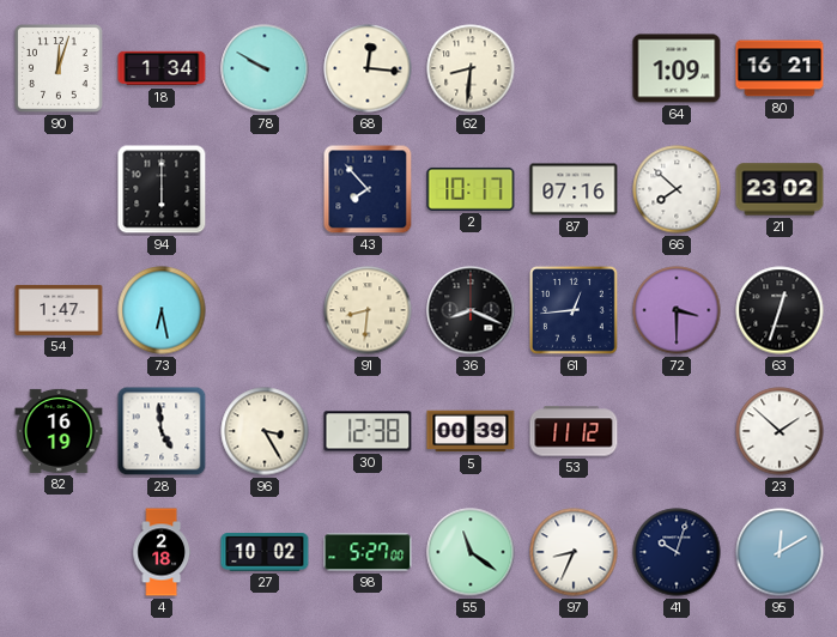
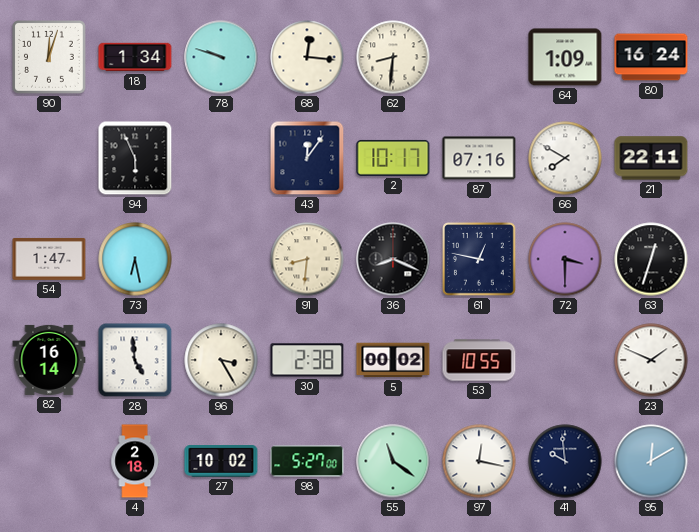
78: 9:50 -> 9:48 (221, 57)
80: 16:21 -> 16:24 (651, 57)
94: 6:00 -> 5:56 (135, 158)
43: 7:53 -> 12:06 (307, 158)
66: 7:52 -> 7:50 (565, 158)
21: 23:02 -> 22:11 (651, 158)
61: 12:44 -> 12:47 (480, 260)
82: 16:19 -> 16:14 (49, 360)
30: 12:38 -> 2:38 (307, 360)
5: 00:39 -> 00:02 (393, 360)
53: 11:12 -> 10:55 (479, 360)
23: 1:52 -> 1:49 (651, 360)
97: 8:34 -> 12:17 (479, 461)
41: 10:03 -> 9:59 (565, 461)
